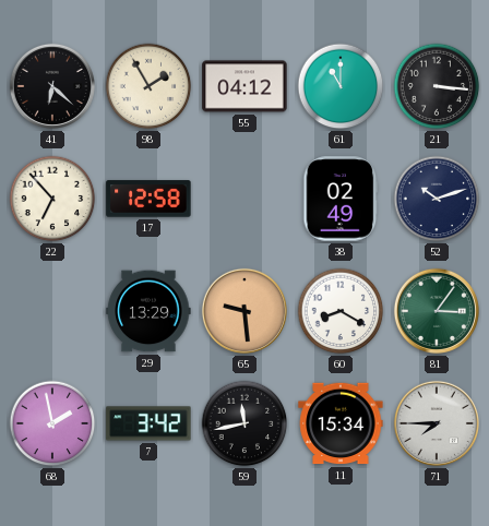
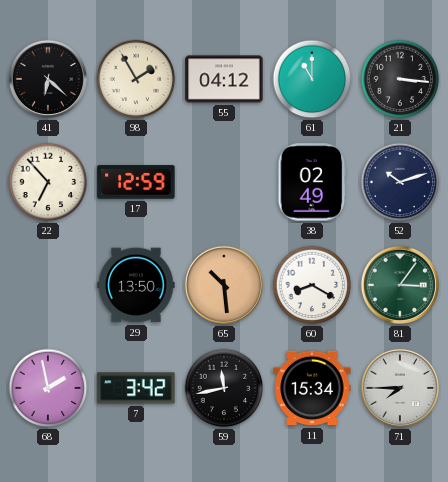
17: 12:58 -> 12:59 (136, 182)
29: 13:29 -> 13:50 (136, 285)
65: 9:29 -> 10:29 (224, 285)
